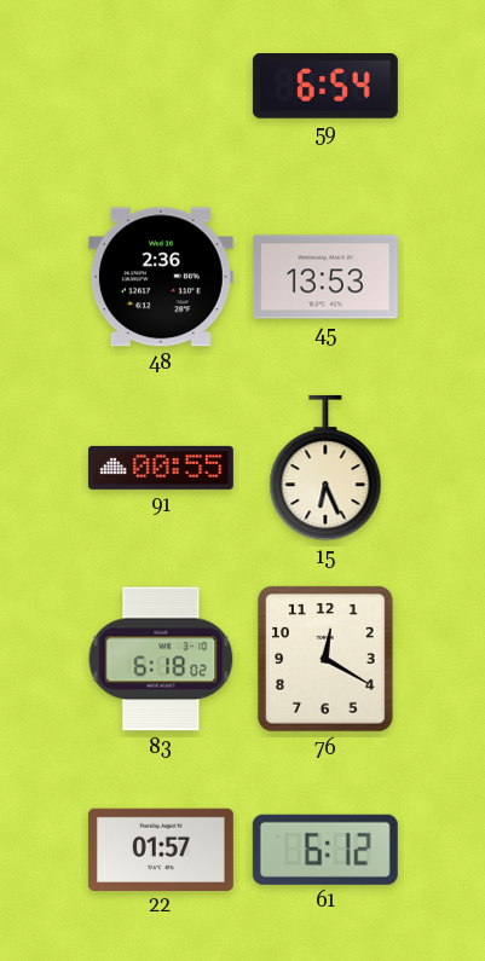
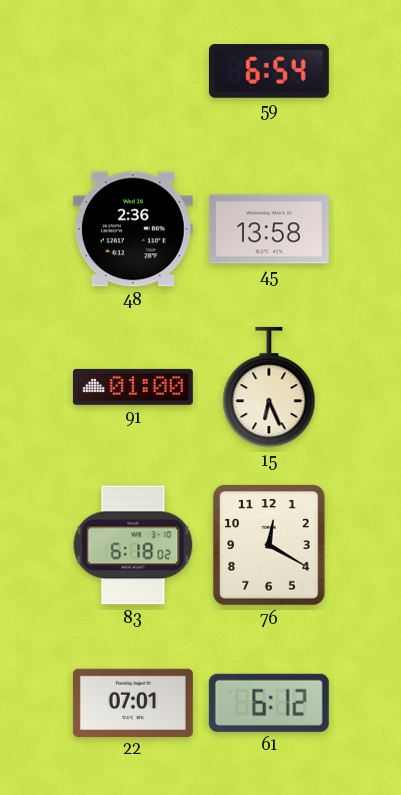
45: 13:53 -> 13:58 (269, 229)
91: 00:55 -> 01:00 (133, 387)
22: 01:57 -> 07:01 (133, 702)
